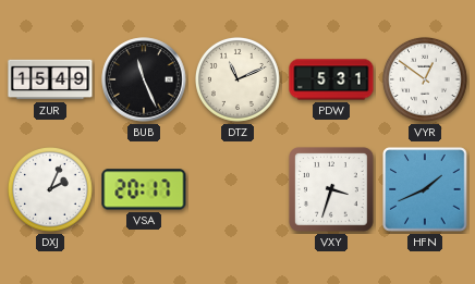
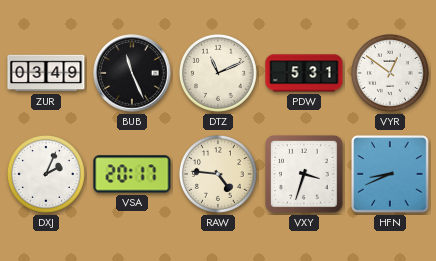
ZUR: 15:49 -> 03:49 (46, 73)
RAW: none -> 4:46 (218, 174)
HFN: 1:41 -> 8:41 (390, 174)
